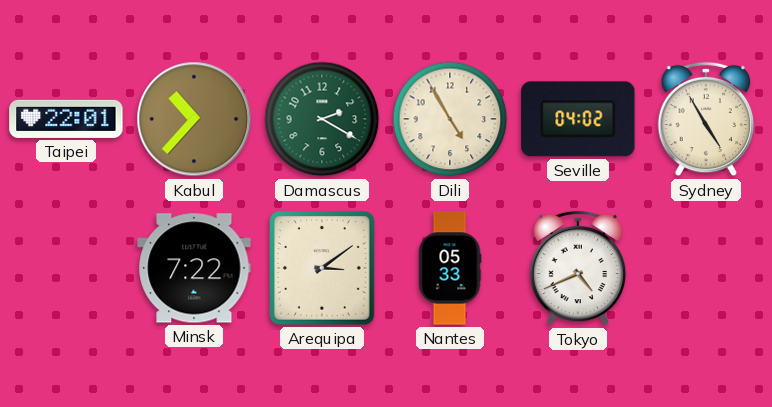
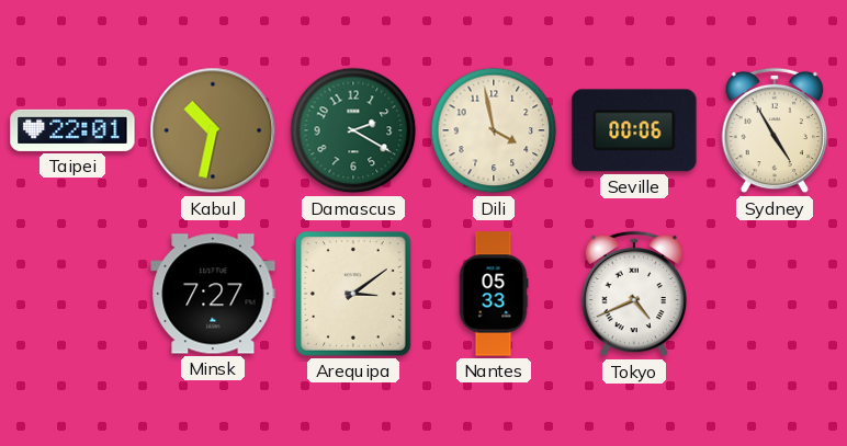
Kabul: 10:37 -> 10:32 (213, 130)
Dili: 4:55 -> 3:58 (494, 130)
Seville: 04:02 -> 00:06 (634, 130)
Minsk: 7:22 -> 7:27 (213, 294)
